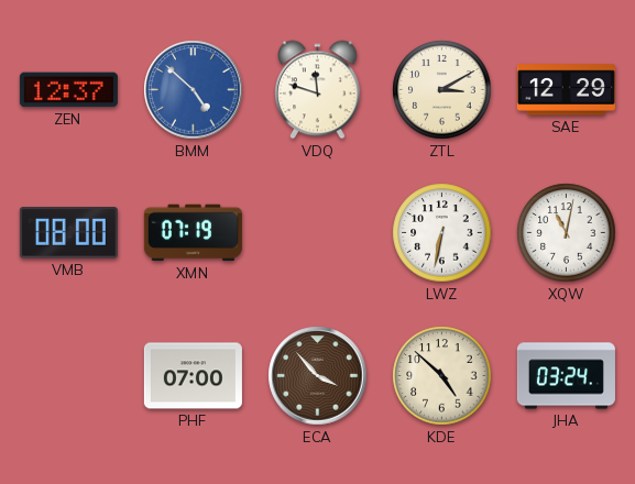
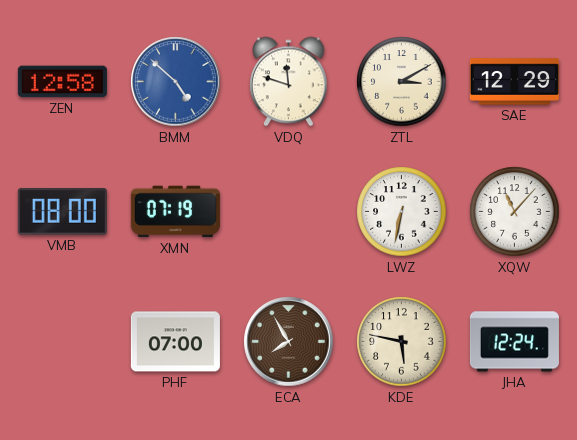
ZEN: 12:37 -> 12:58 (62, 82)
XQW: 11:02 -> 11:07 (515, 212)
ECA: 3:53 -> 7:55 (289, 342)
KDE: 4:52 -> 5:47 (402, 342)
JHA: 03:24 -> 12:24 (514, 342)
